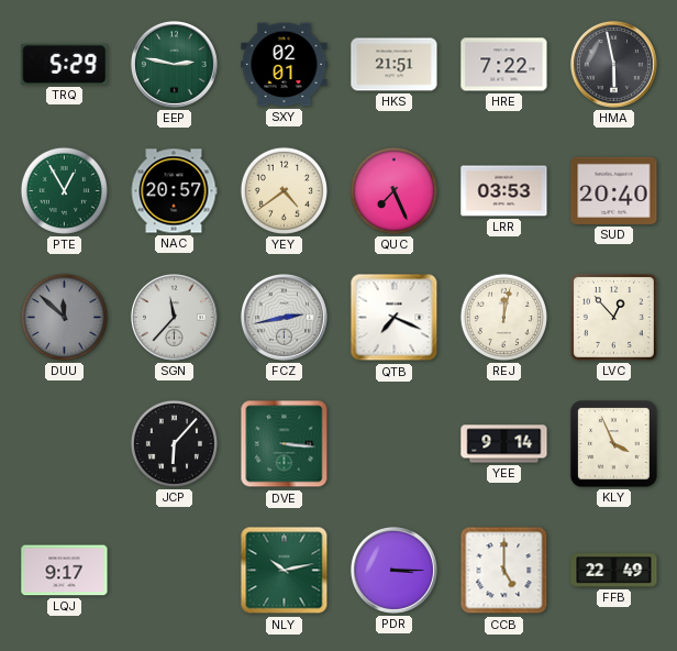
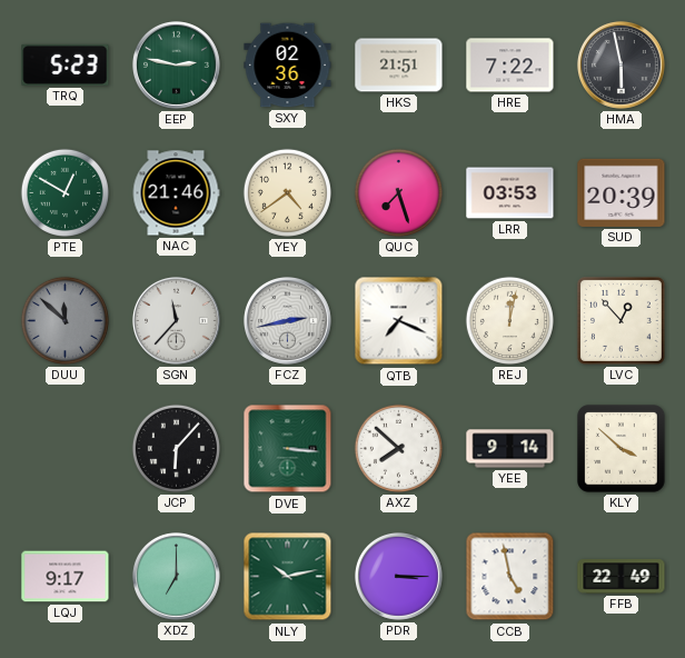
TRQ: 5:29 -> 5:23 (66, 64)
SXY: 02:01 -> 02:36 (288, 66)
PTE: 12:55 -> 12:50 (64, 192)
NAC: 20:57 -> 21:46 (176, 193)
QUC: 7:26 -> 7:27 (398, 192)
SUD: 20:40 -> 20:39 (622, 192)
AXZ: none -> 7:52 (398, 448)
KLY: 3:56 -> 3:52 (622, 449)
XDZ: none -> 7:00 (176, 576)
CCB: 5:00 -> 4:58 (510, 577)
